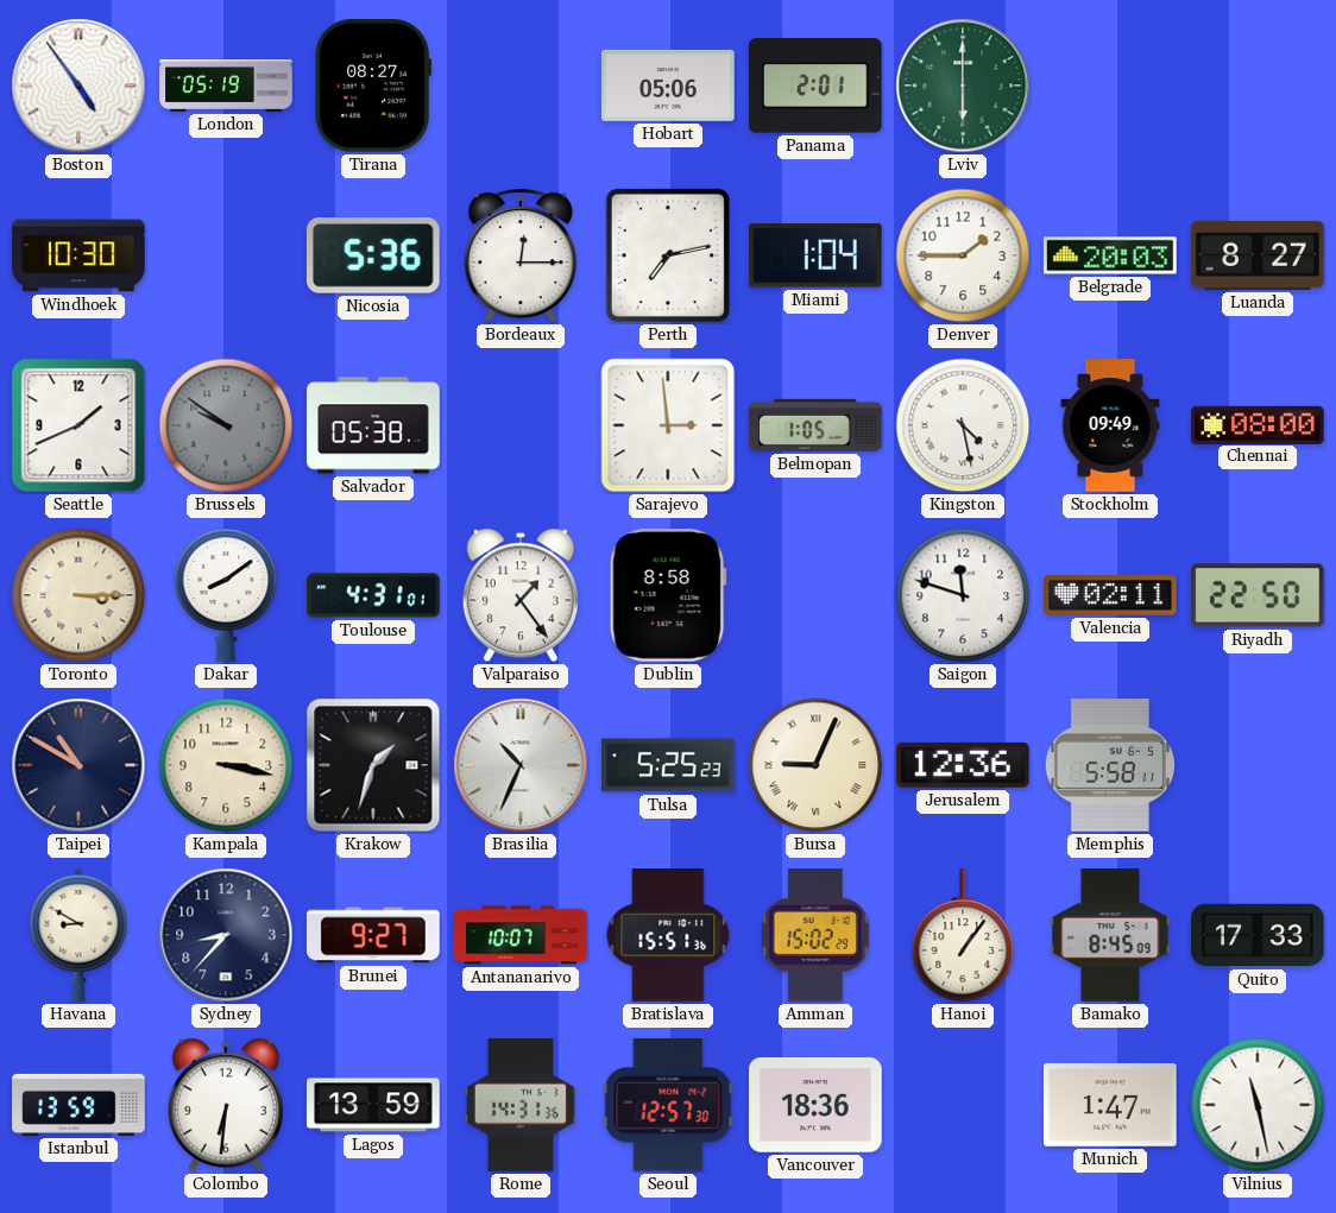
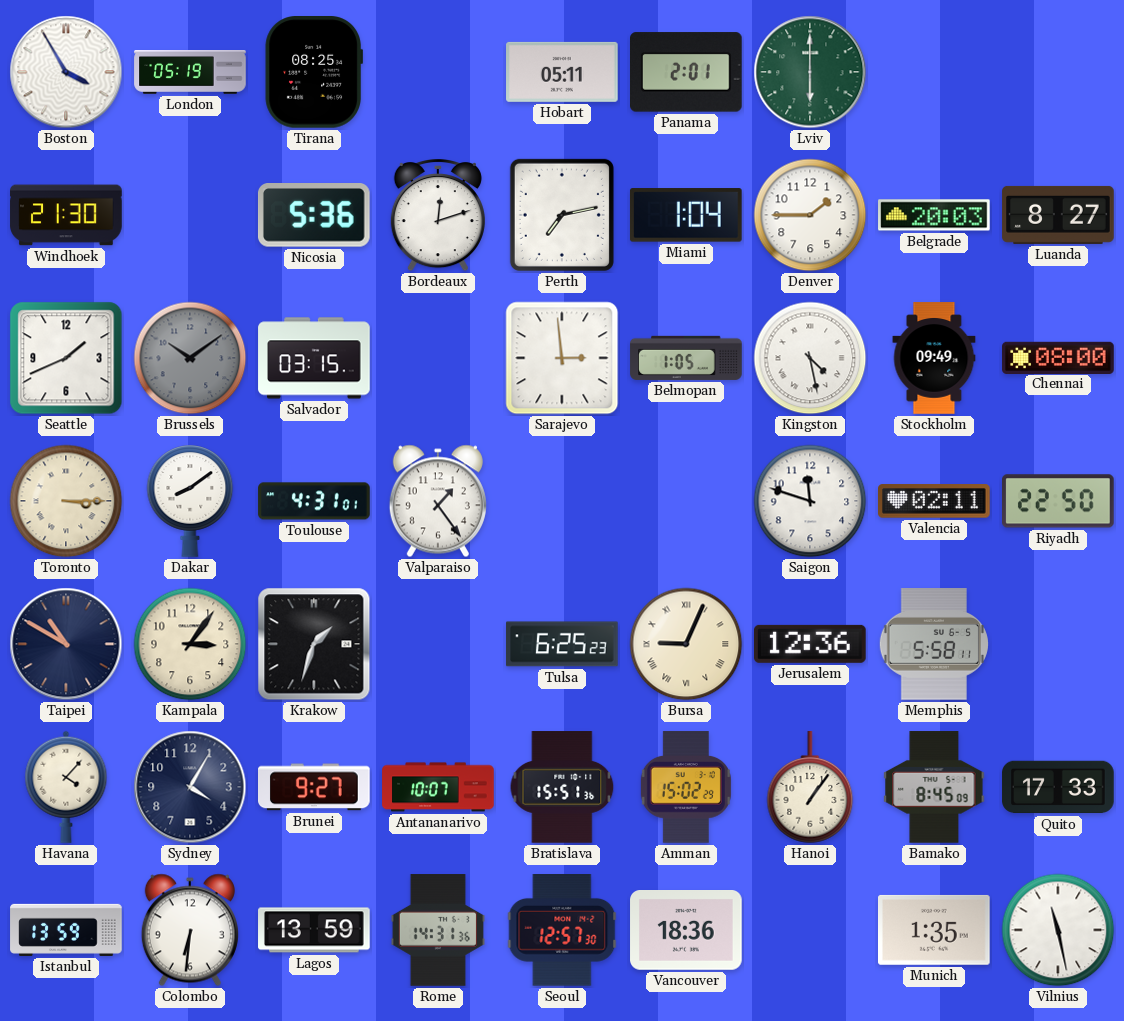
Boston: 4:54 -> 3:55 (66, 72)
Tirana: 08:27 -> 08:25 (313, 73)
Hobart: 05:06 -> 05:11 (562, 72)
Windhoek: 10:30 -> 21:30 (66, 215)
Bordeaux: 12:15 -> 12:12 (438, 215)
Brussels: 9:51 -> 10:09 (190, 358)
Salvador: 05:38 -> 03:15 (314, 358)
Dublin: 8:58 -> none (668, 595)
Kampala: 3:17 -> 3:06 (190, 644)
Brasilia: 10:34 -> none (521, 765)
Tulsa: 5:25 -> 6:25 (562, 644)
Havana: 8:50 -> 4:07 (66, 787)
Sydney: 8:37 -> 4:05 (190, 787)
Munich: 1:47 -> 1:35 (935, 930)
